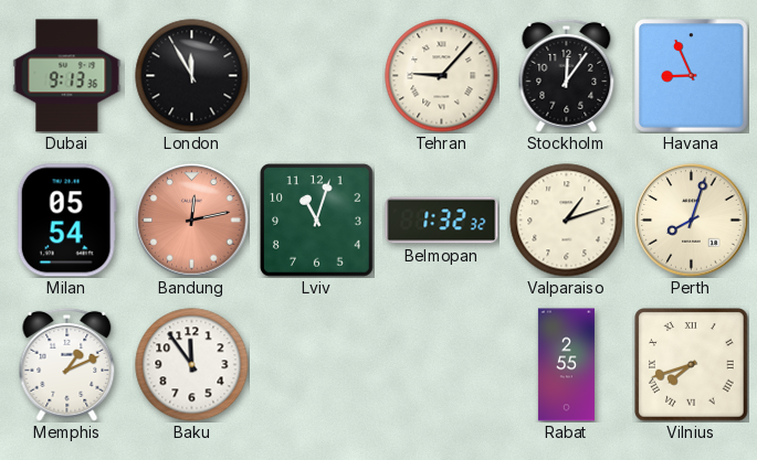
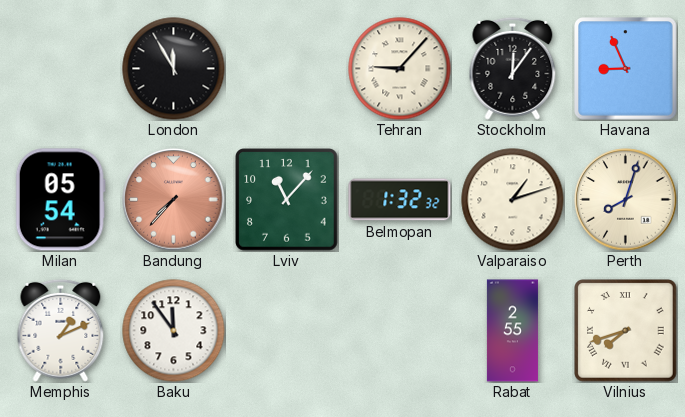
Dubai: 9:13 -> none (67, 76)
Bandung: 12:13 -> 7:37 (174, 200)
Lviv: 11:03 -> 11:07 (287, 200)
